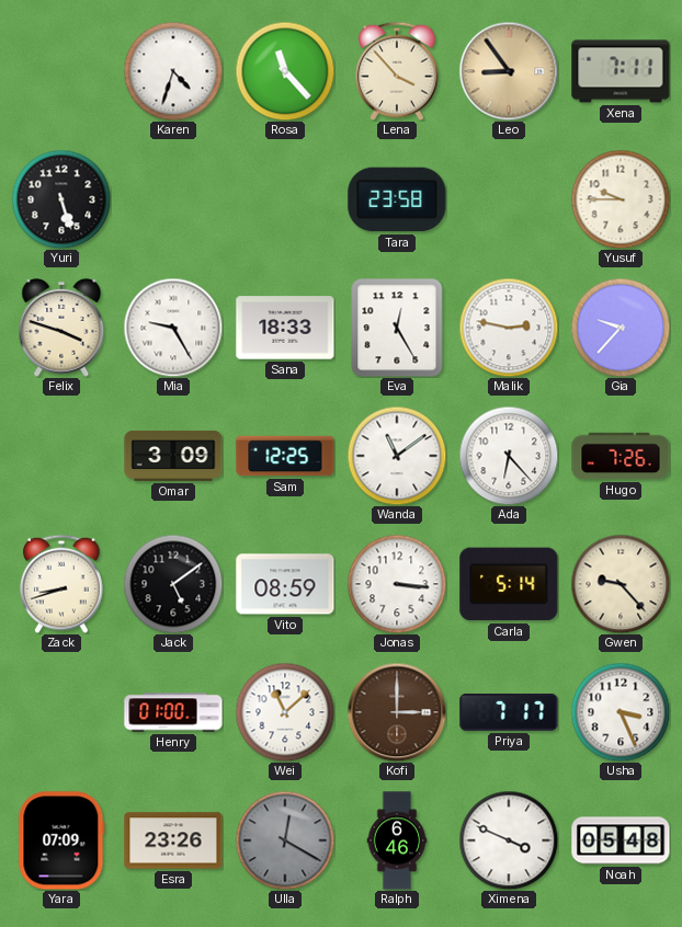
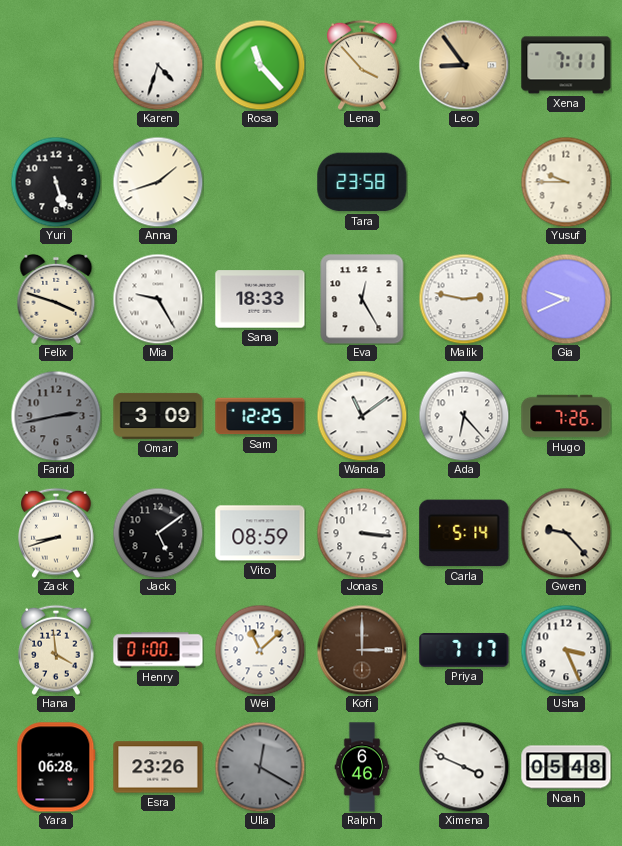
Anna: none -> 1:42 (158, 182)
Gia: 9:37 -> 9:41 (566, 299)
Farid: none -> 2:43 (56, 416)
Hana: none -> 3:59 (57, 650)
Yara: 07:09 -> 06:28 (56, 767)
